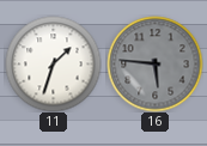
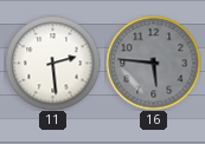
11: 1:33 -> 2:29 (52, 63)
